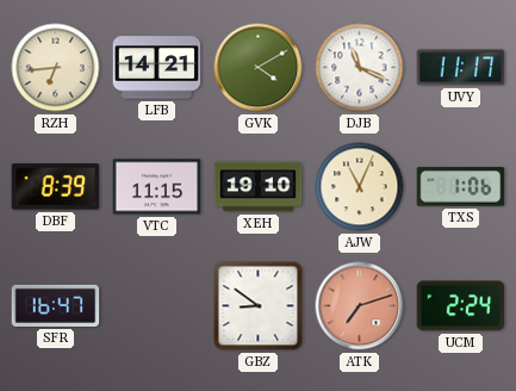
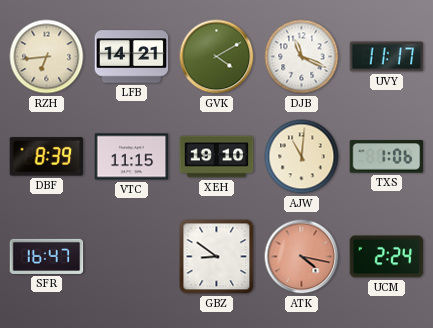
AJW: 11:04 -> 11:01 (302, 157)
ATK: 7:12 -> 4:17 (302, 257)
